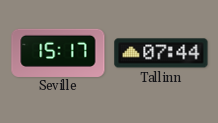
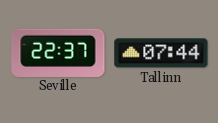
Seville: 15:17 -> 22:37 (58, 52)
